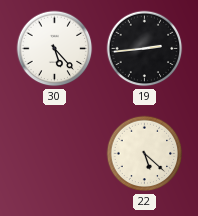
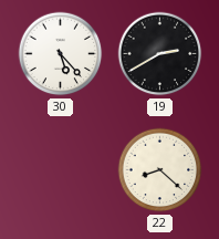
19: 2:44 -> 2:40 (160, 54)
22: 5:22 -> 8:22 (160, 170)
